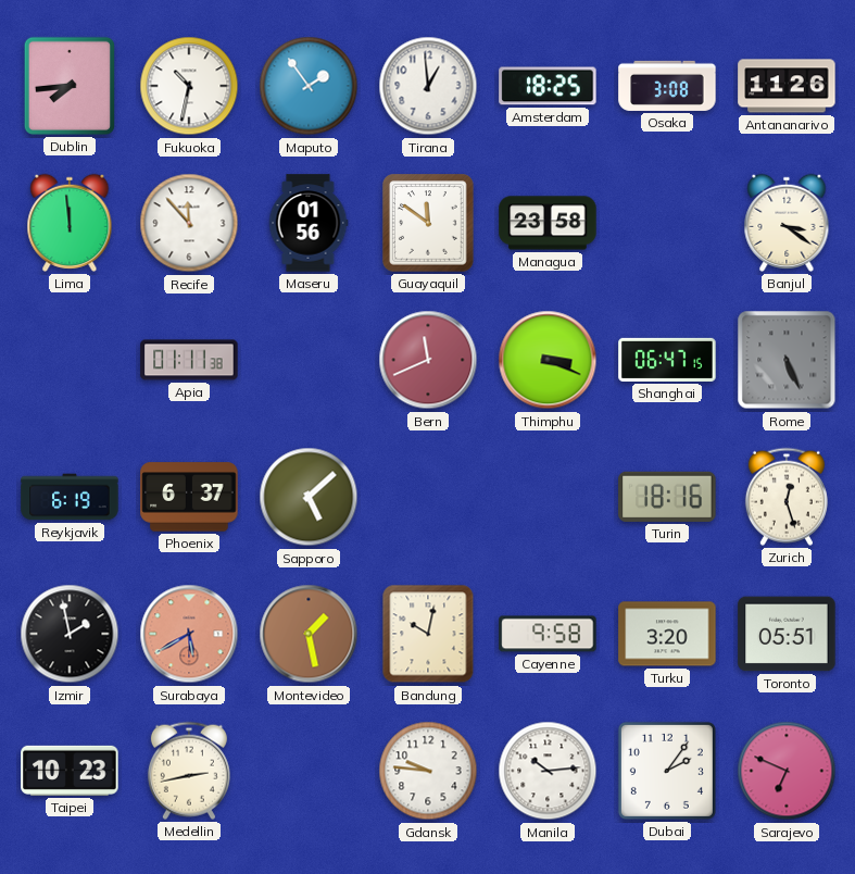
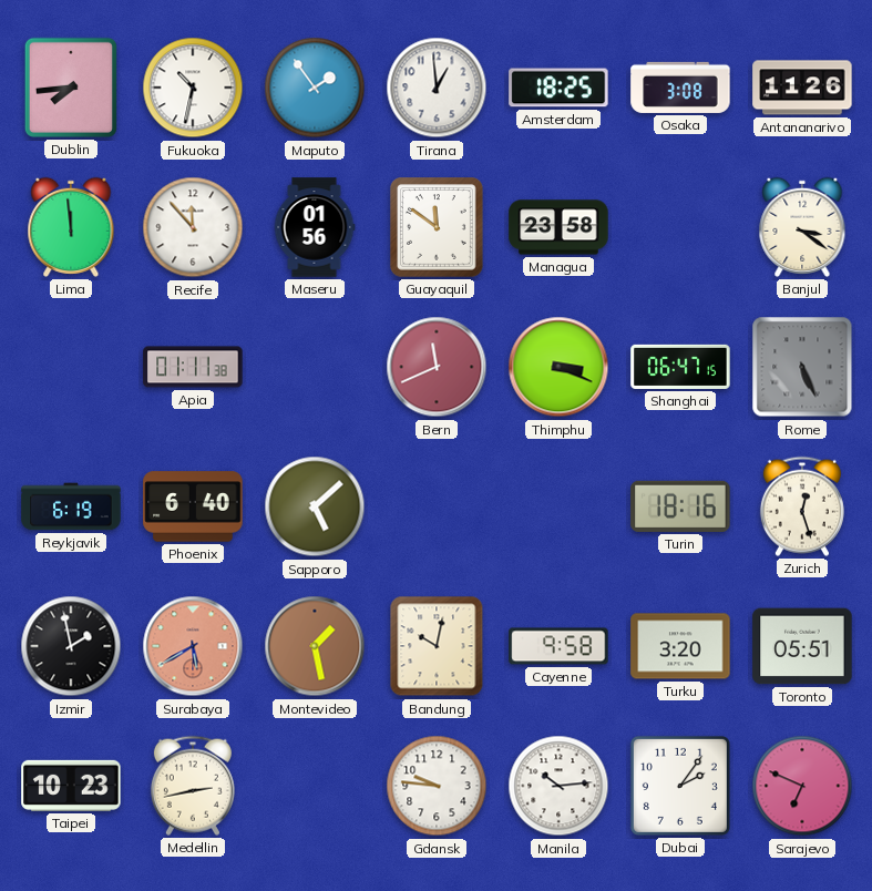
Phoenix: 6:37 -> 6:40 (193, 506)
